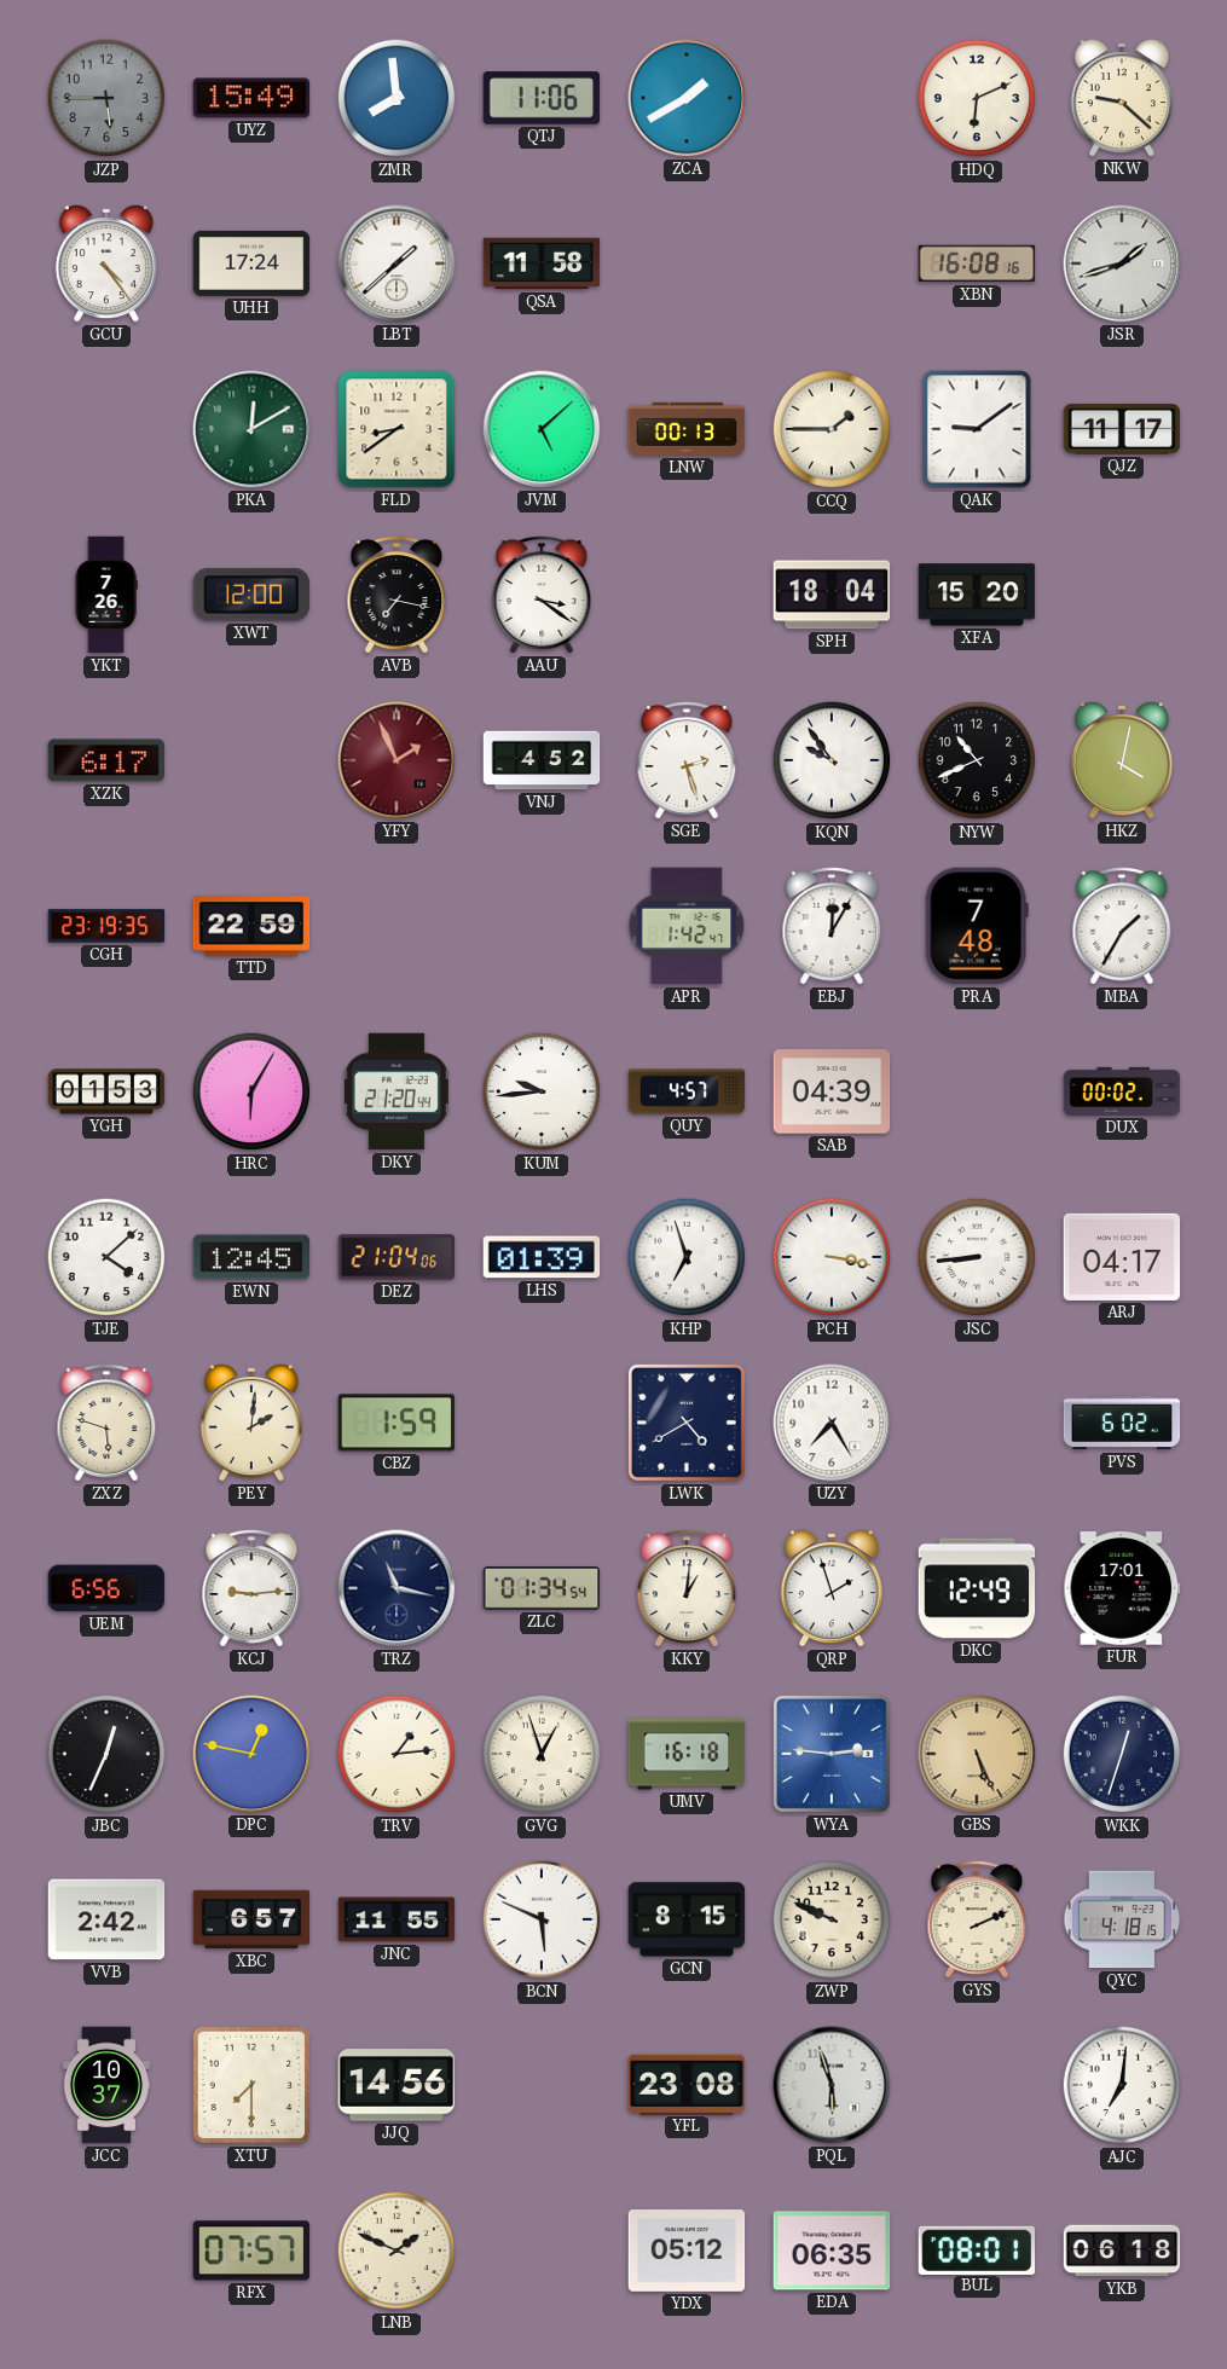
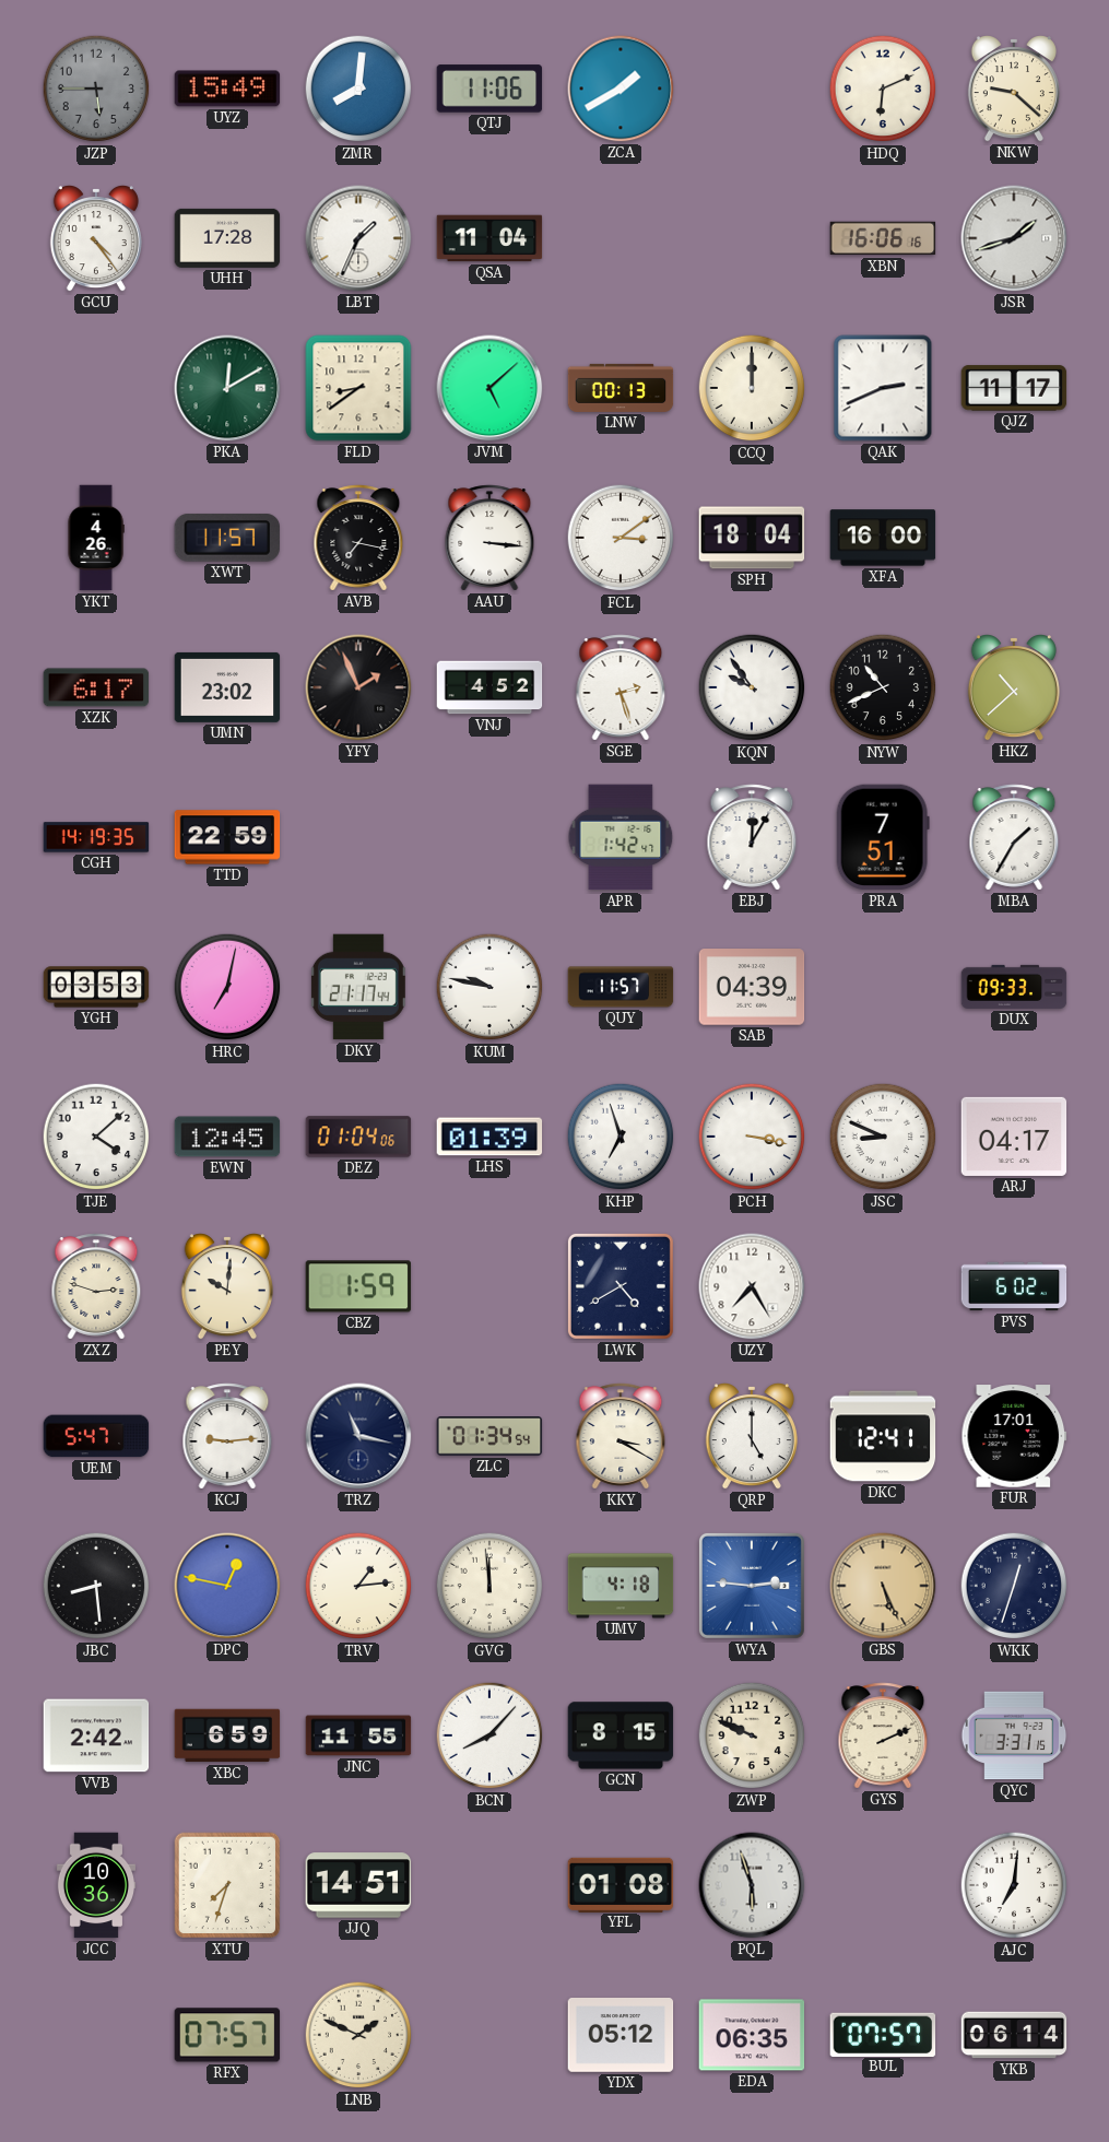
ZMR: 7:59 -> 8:01 (358, 89)
UHH: 17:24 -> 17:28 (227, 238)
LBT: 1:38 -> 1:34 (358, 238)
QSA: 11:58 -> 11:04 (489, 238)
XBN: 16:08 -> 16:06 (883, 238)
CCQ: 1:45 -> 12:00 (752, 388)
QAK: 9:09 -> 2:41 (883, 388)
YKT: 7:26 -> 4:26 (96, 538)
XWT: 12:00 -> 11:57 (226, 538)
AAU: 3:21 -> 3:16 (489, 538)
FCL: none -> 3:09 (621, 538)
XFA: 15:20 -> 16:00 (883, 538)
UMN: none -> 23:02 (227, 687)
YFY dial: burgundy -> black (358, 687)
HKZ: 4:02 -> 10:38 (1014, 688)
CGH: 23:19 -> 14:19 (96, 837)
PRA: 7:48 -> 7:51 (883, 837)
YGH: 01:53 -> 03:53 (96, 987)
HRC: 6:05 -> 7:02 (227, 987)
DKY: 21:20 -> 21:17 (358, 987)
KUM: 9:44 -> 9:47 (489, 987)
QUY: 4:57 -> 11:57 (621, 987)
DUX: 00:02 -> 09:33 (1014, 987)
DEZ: 21:04 -> 01:04 (358, 1137)
JSC: 8:44 -> 8:49 (883, 1137)
ZXZ: 5:48 -> 2:48 (96, 1286)
PEY: 2:01 -> 10:01 (227, 1287)
UEM: 6:56 -> 5:47 (96, 1436)
KKY: 1:01 -> 3:20 (621, 1436)
QRP: 1:57 -> 5:00 (752, 1437)
DKC: 12:49 -> 12:41 (883, 1436)
JBC: 12:34 -> 8:29 (96, 1586)
GVG: 12:57 -> 11:59 (489, 1586)
UMV: 16:18 -> 4:18 (621, 1586)
XBC: 6:57 -> 6:59 (227, 1735)
BCN: 5:49 -> 8:07 (489, 1735)
QYC: 4:18 -> 3:31 (1014, 1735)
JCC: 10:37 -> 10:36 (96, 1885)
XTU: 7:30 -> 7:33 (227, 1885)
JJQ: 14:56 -> 14:51 (358, 1885)
YFL: 23:08 -> 01:08 (621, 1884)
BUL: 08:01 -> 07:57 (883, 2034)
YKB: 06:18 -> 06:14 (1014, 2035)
